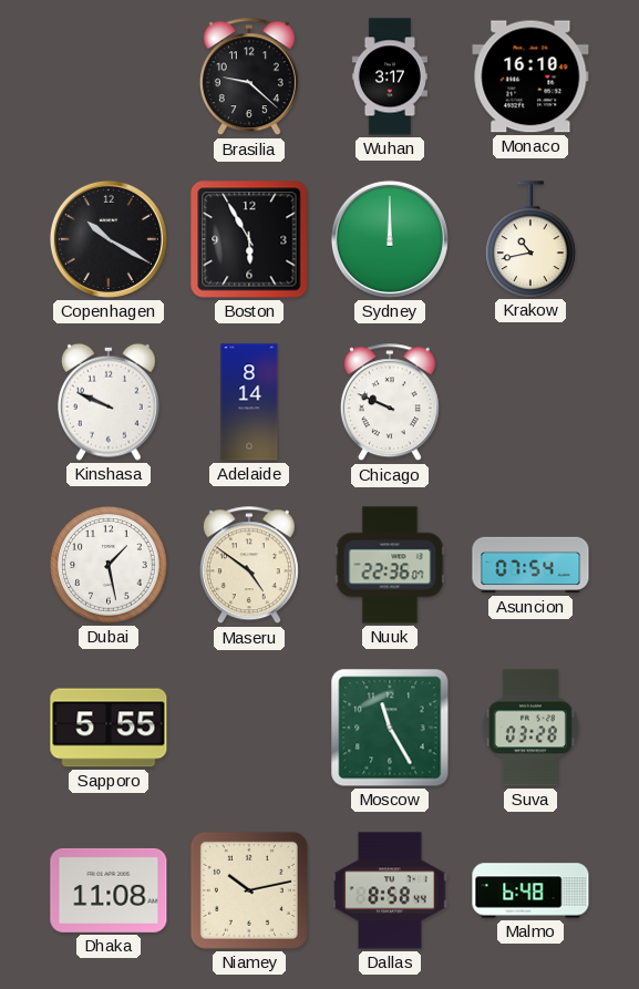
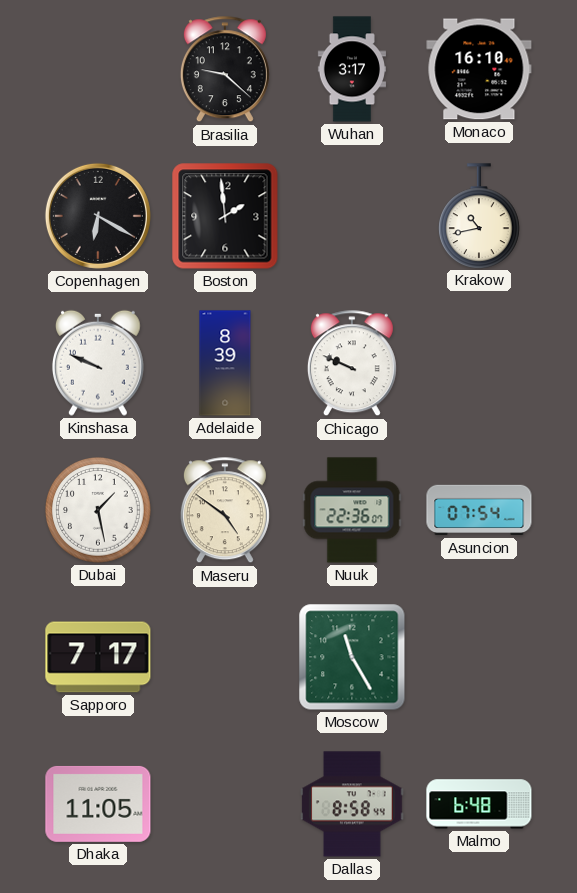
Copenhagen: 10:20 -> 6:20 (98, 216)
Boston: 5:55 -> 1:59 (225, 216)
Sydney: 12:00 -> none (390, 239)
Adelaide: 8:14 -> 8:39 (225, 363)
Sapporo: 5:55 -> 7:17 (98, 657)
Suva: 03:28 -> none (530, 728)
Dhaka: 11:08 -> 11:05 (98, 804)
Niamey: 10:13 -> none (249, 890)
